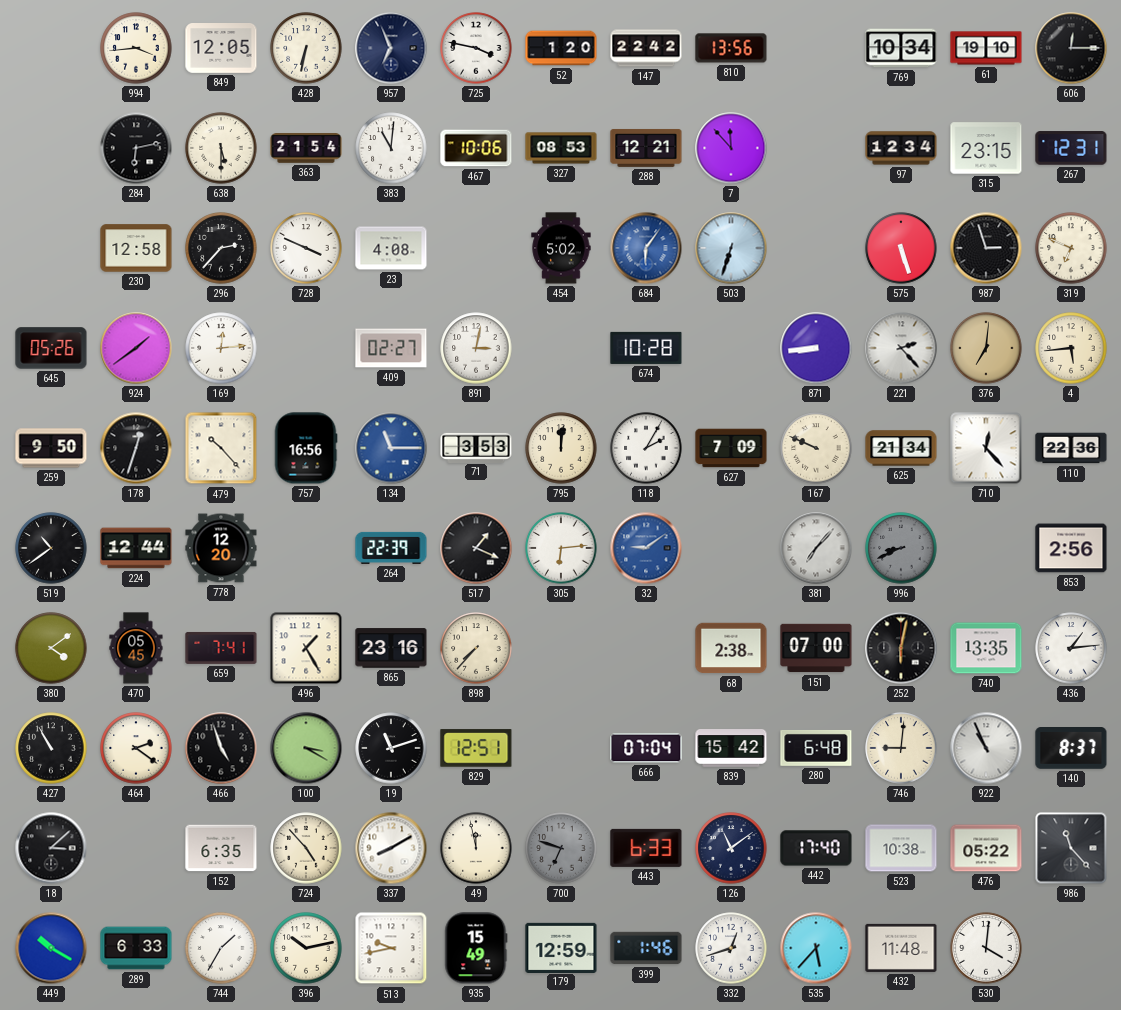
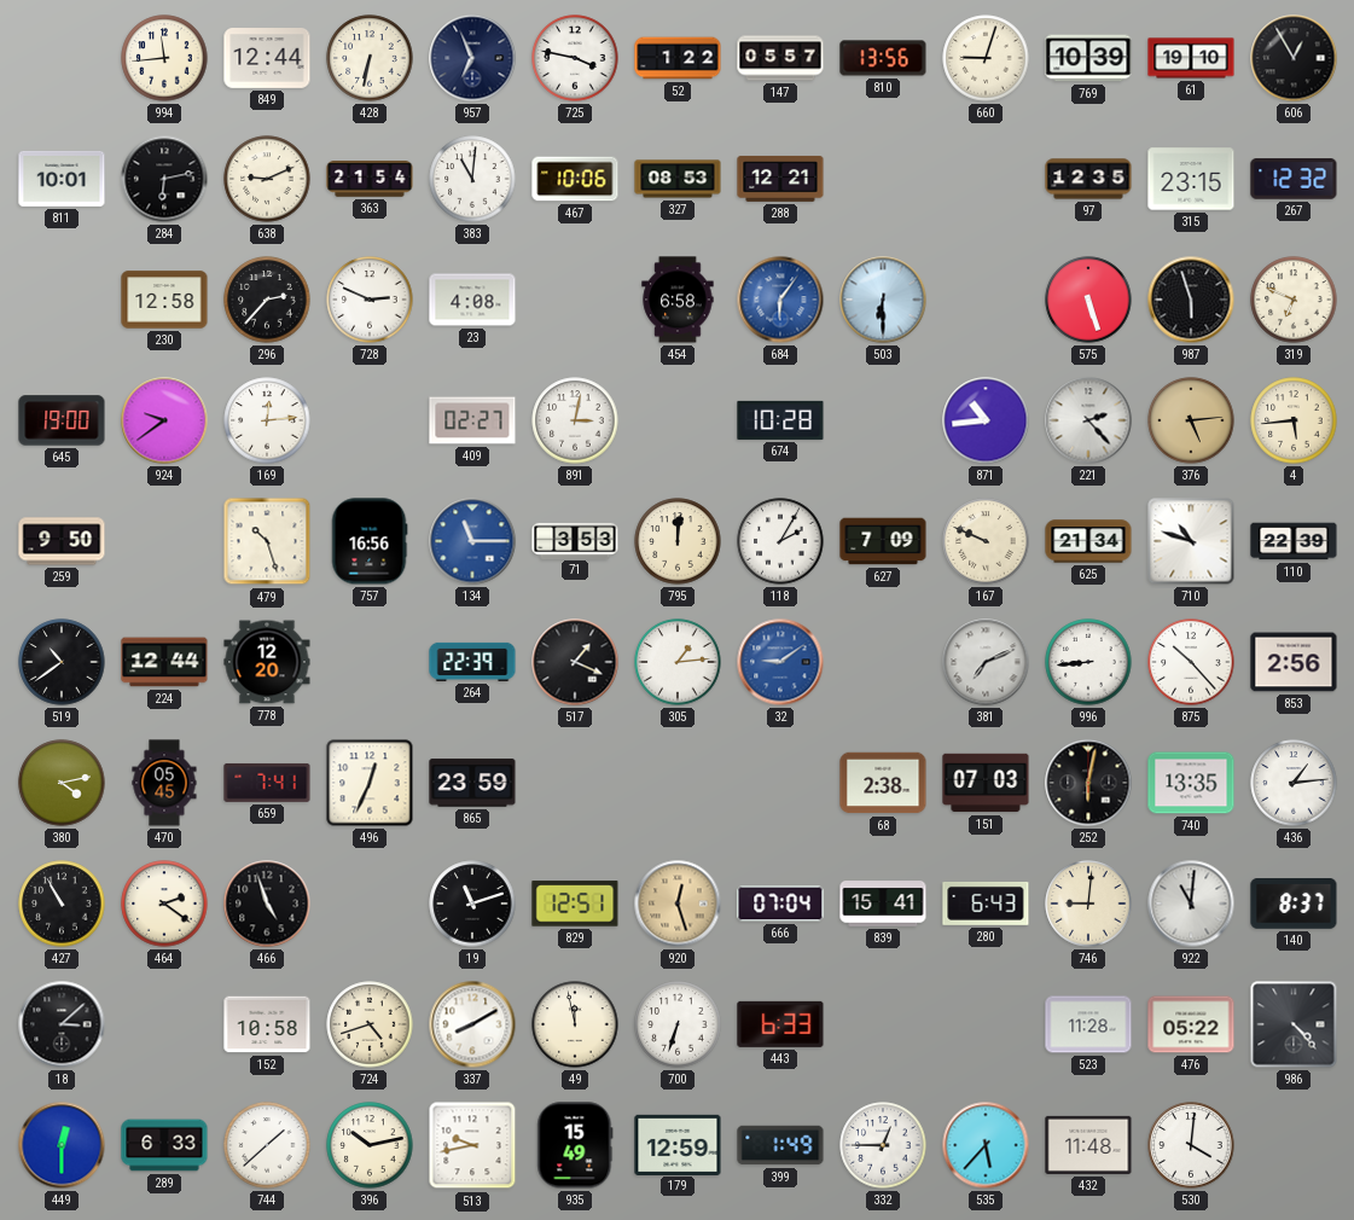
994: 3:44 -> 11:44 (164, 58)
849: 12:05 -> 12:44 (267, 59)
52: 1:20 -> 1:22 (678, 58)
147: 22:42 -> 05:57 (780, 58)
660: none -> 9:03 (986, 58)
769: 10:34 -> 10:39 (1088, 58)
606: 12:15 -> 12:55 (1294, 58)
811: none -> 10:01 (62, 179)
638: 5:30 -> 9:11 (267, 179)
7: 11:53 -> none (731, 148)
97: 12:34 -> 12:35 (1088, 179)
267: 12:31 -> 12:32 (1294, 179)
728: 3:49 -> 2:49 (370, 300)
454: 5:02 -> 6:58 (678, 300)
503: 6:33 -> 6:30 (883, 300)
987: 2:57 -> 5:57 (1191, 300)
645: 05:26 -> 19:00 (62, 420)
924: 1:39 -> 9:39 (164, 420)
871: 8:44 -> 10:44 (986, 420)
376: 7:01 -> 5:14 (1191, 420)
178: 12:33 -> none (136, 448)
479: 10:23 -> 10:27 (267, 541)
710: 12:23 -> 10:48 (1191, 541)
110: 22:36 -> 22:39 (1294, 541)
305: 6:14 -> 1:14 (678, 662)
381: 7:07 -> 7:11 (986, 662)
996: 8:41 -> 8:44 (1088, 662)
996 dial: grey -> white (1088, 662)
875: none -> 10:23 (1191, 662)
380: 4:09 -> 4:13 (62, 783)
496: 1:25 -> 12:34 (370, 783)
865: 23:16 -> 23:59 (472, 783)
898: 7:37 -> none (476, 648)
151: 07:00 -> 07:03 (986, 783)
100: 3:20 -> none (306, 748)
920: none -> 12:27 (678, 904)
839: 15:42 -> 15:41 (883, 905)
280: 6:48 -> 6:43 (986, 904)
922: 10:56 -> 11:01 (1191, 904)
152: 6:35 -> 10:58 (267, 1024)
724: 4:53 -> 4:42 (370, 1024)
700: 6:48 -> 6:33 (678, 1024)
700 dial: grey -> white (678, 1024)
126: 11:09 -> none (731, 848)
442: 17:40 -> none (816, 848)
523: 10:38 -> 11:28 (1088, 1024)
986: 11:23 -> 4:23 (1294, 1024)
449: 10:20 -> 12:30 (62, 1145)
744: 1:35 -> 1:38 (267, 1145)
399: 1:46 -> 1:49 (780, 1145)
332: 12:42 -> 12:45 (883, 1145)
